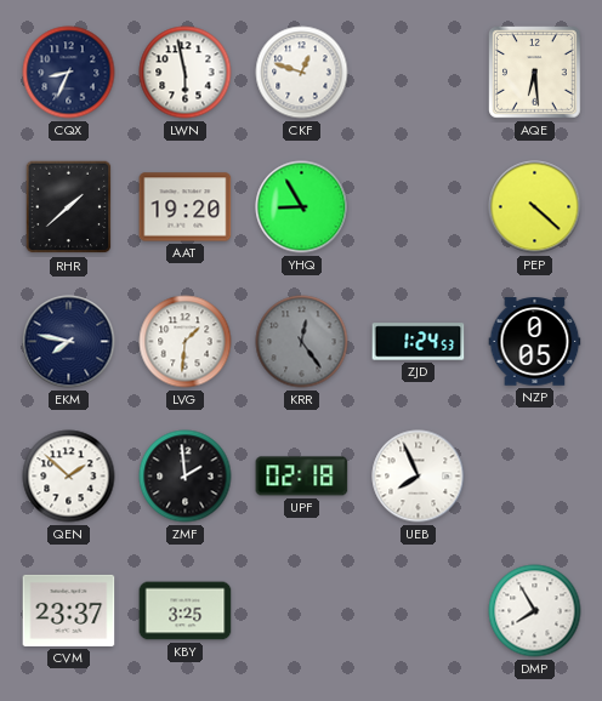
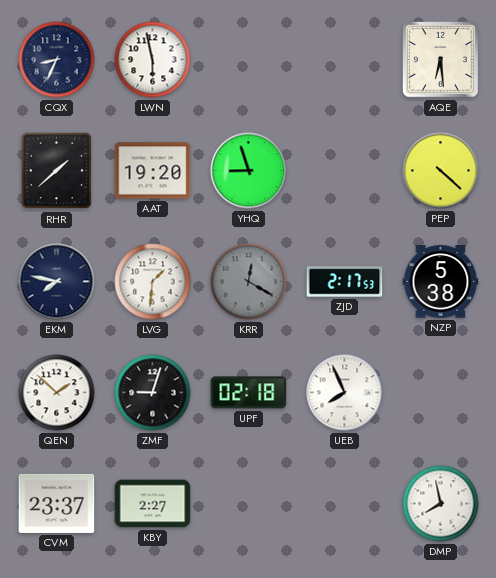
CKF: 12:48 -> none (302, 73)
YHQ: 8:55 -> 8:57 (249, 171)
KRR: 12:24 -> 12:20 (249, 282)
ZJD: 1:24 -> 2:17 (345, 282)
NZP: 0:05 -> 5:38 (441, 282)
ZMF: 1:59 -> 9:03 (153, 393)
KBY: 3:25 -> 2:27 (153, 504)
DMP: 7:55 -> 7:58 (441, 504)
